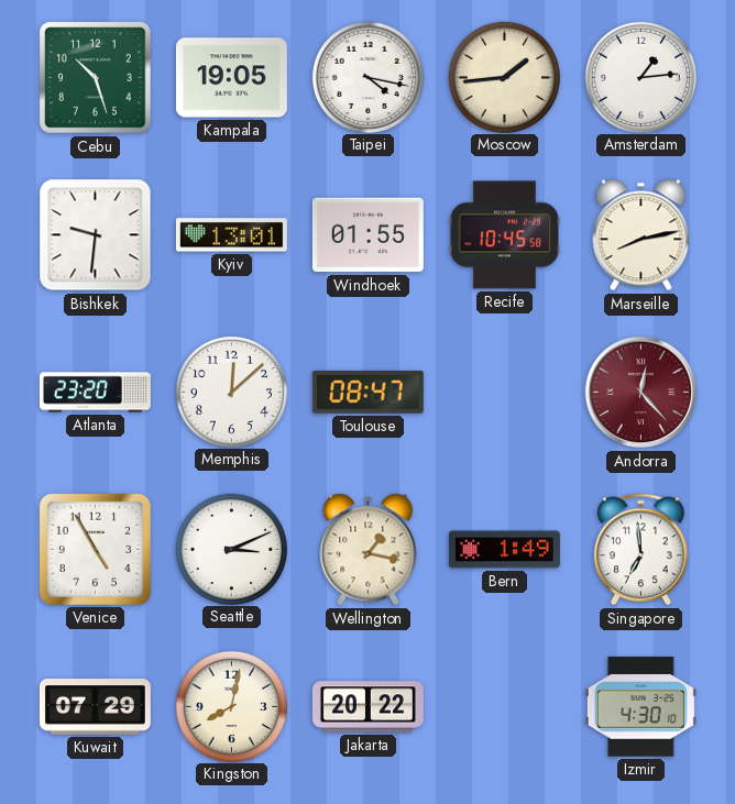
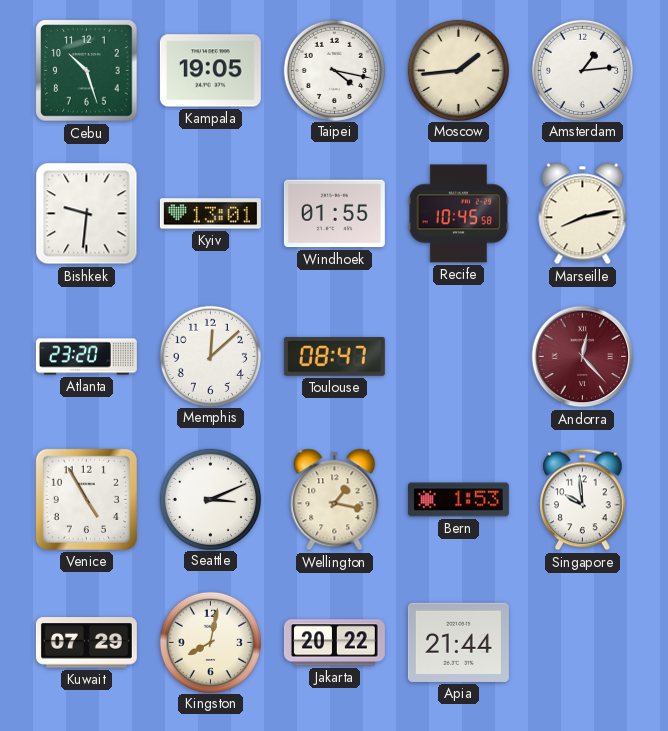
Bern: 1:49 -> 1:53 (458, 500)
Singapore: 6:59 -> 9:59 (583, 500)
Apia: none -> 21:44 (458, 642)
Izmir: 4:30 -> none (640, 707)
